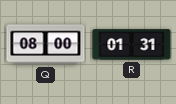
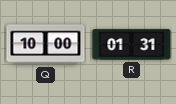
Q: 08:00 -> 10:00 (46, 45)
